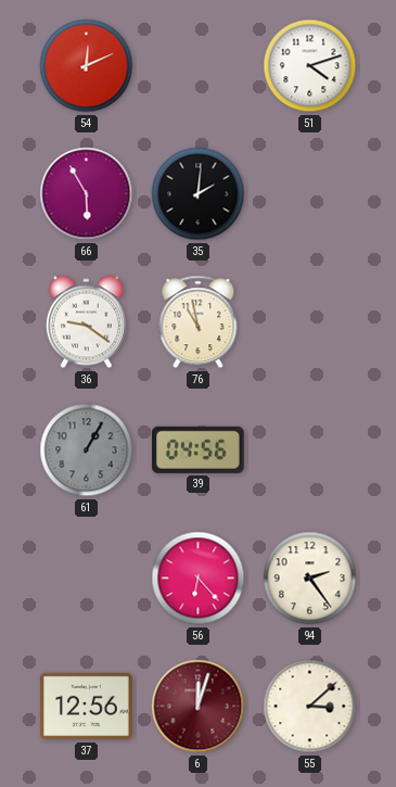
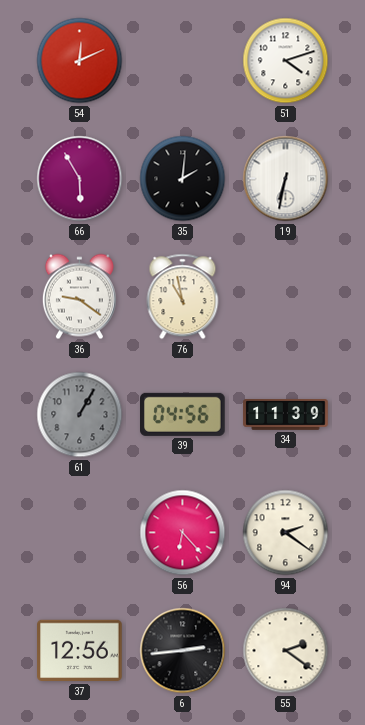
19: none -> 6:32 (286, 179)
34: none -> 11:39 (286, 415)
94: 2:24 -> 2:21 (286, 533)
6: 12:03 -> 2:44 (183, 651)
6 dial: burgundy -> black (183, 651)
55: 3:08 -> 2:21 (286, 651)
